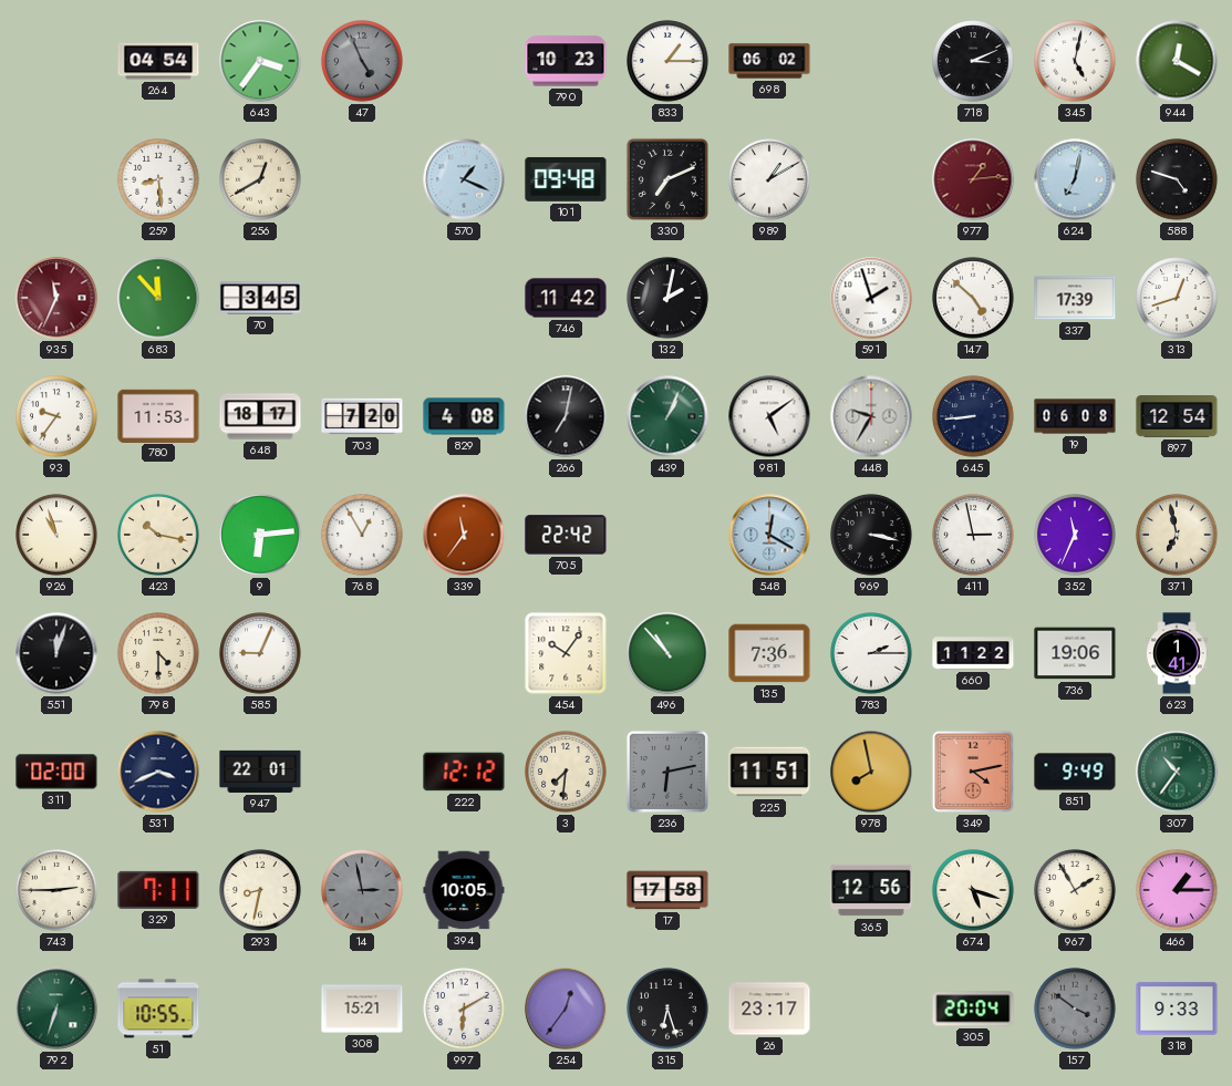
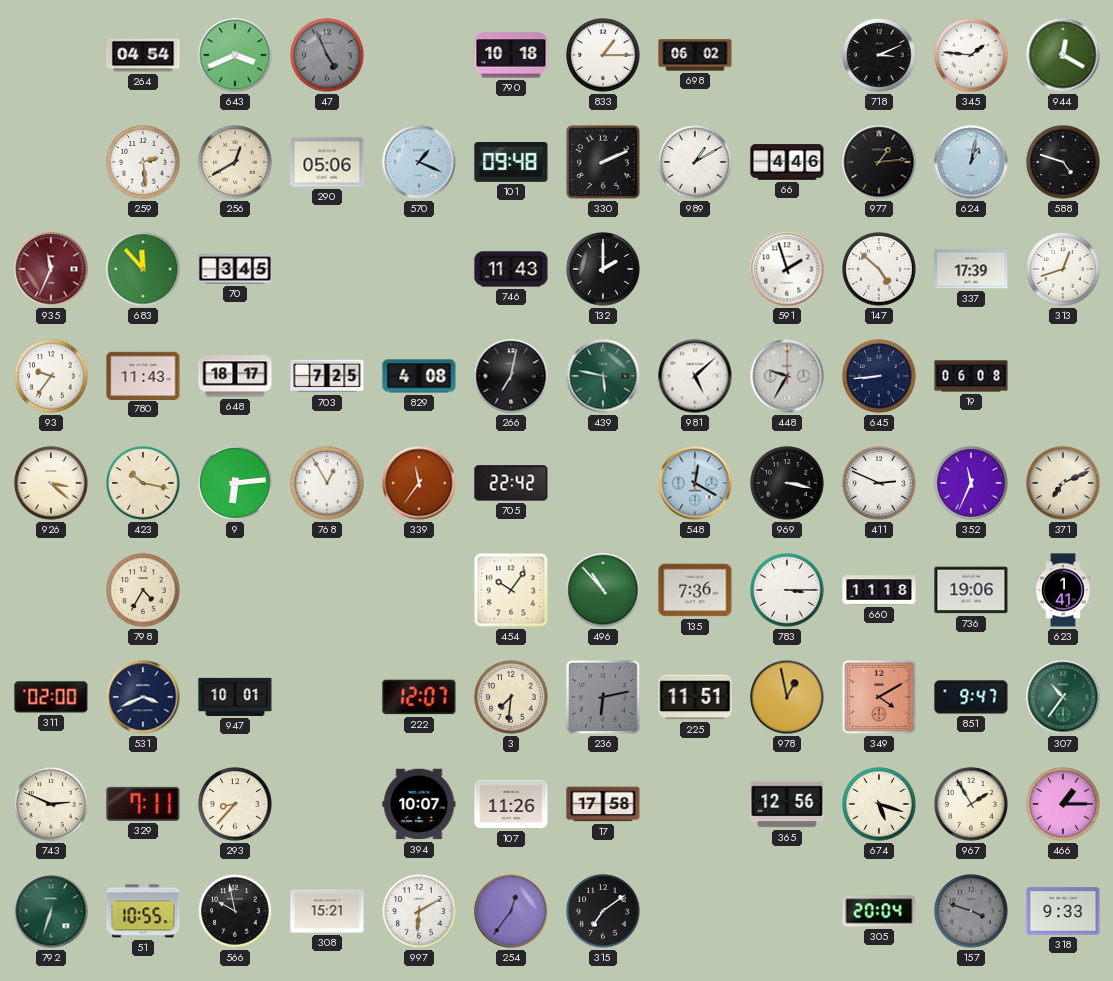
643: 3:36 -> 3:41 (235, 55)
790: 10:23 -> 10:18 (511, 55)
345: 5:02 -> 1:46 (971, 55)
259: 8:29 -> 2:29 (143, 162)
290: none -> 05:06 (327, 162)
330: 7:11 -> 2:11 (603, 162)
66: none -> 4:46 (787, 162)
977 dial: burgundy -> black (879, 162)
624: 7:02 -> 1:02 (971, 162)
746: 11:42 -> 11:43 (511, 269)
132: 2:02 -> 2:00 (603, 269)
780: 11:53 -> 11:43 (143, 375)
703: 7:20 -> 7:25 (327, 376)
439: 1:04 -> 5:47 (603, 376)
981: 5:09 -> 5:08 (695, 376)
897: 12:54 -> none (1177, 417)
926: 10:57 -> 3:22 (51, 483)
411: 2:58 -> 2:49 (879, 483)
371: 6:58 -> 7:11 (1063, 483)
551: 12:03 -> none (56, 653)
798: 4:30 -> 4:35 (143, 590)
585: 9:04 -> none (260, 653)
783: 2:15 -> 3:15 (787, 590)
660: 11:22 -> 11:18 (879, 590)
947: 22:01 -> 10:01 (235, 697)
222: 12:12 -> 12:07 (419, 697)
978: 7:58 -> 12:58 (787, 697)
349: 4:13 -> 4:10 (879, 697)
851: 9:49 -> 9:47 (971, 697)
743: 2:45 -> 2:49 (51, 804)
293: 8:32 -> 8:37 (235, 804)
14: 2:58 -> none (362, 890)
394: 10:05 -> 10:07 (419, 804)
107: none -> 11:26 (511, 804)
566: none -> 9:58 (235, 911)
315: 6:27 -> 7:09 (603, 911)
26: 23:17 -> none (769, 1009)
157: 3:51 -> 3:48 (971, 911)
